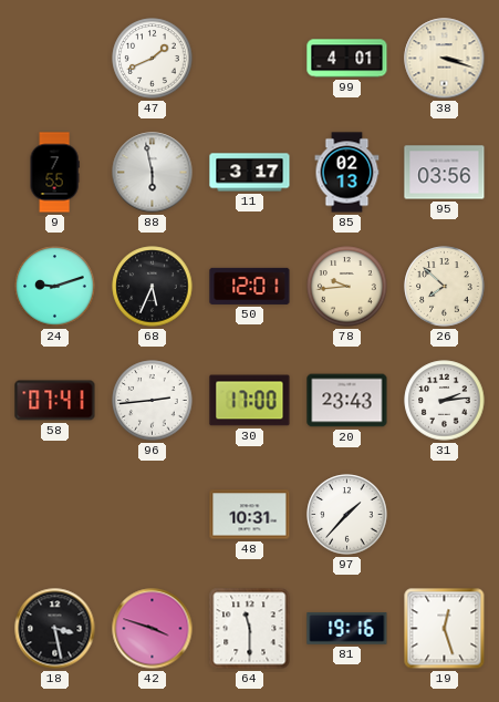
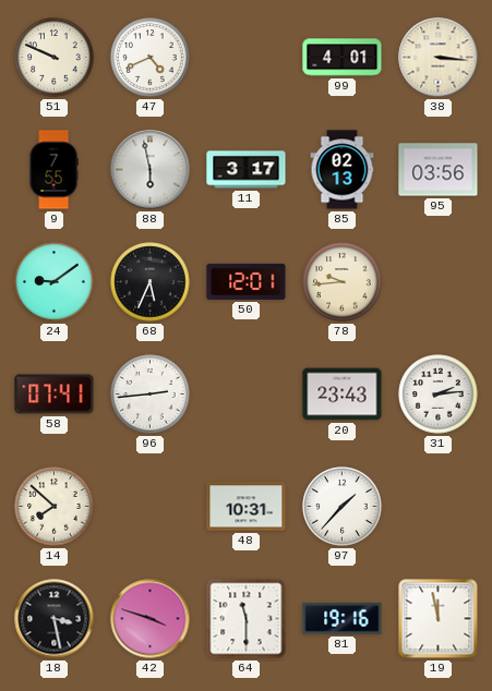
51: none -> 9:49 (55, 58)
47: 1:41 -> 4:41 (151, 58)
38: 3:18 -> 3:16 (439, 58)
24: 9:12 -> 9:09 (55, 282)
26: 7:52 -> none (445, 287)
30: 17:00 -> none (250, 401)
14: none -> 7:52 (55, 507)
19: 12:27 -> 11:58 (439, 619)
